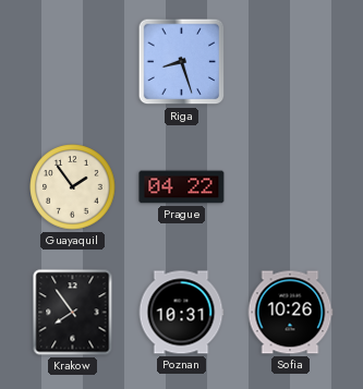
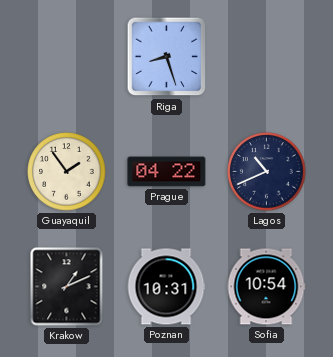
Lagos: none -> 10:41 (267, 172)
Krakow: 7:54 -> 1:11 (67, 287)
Sofia: 10:26 -> 10:54 (266, 287)
